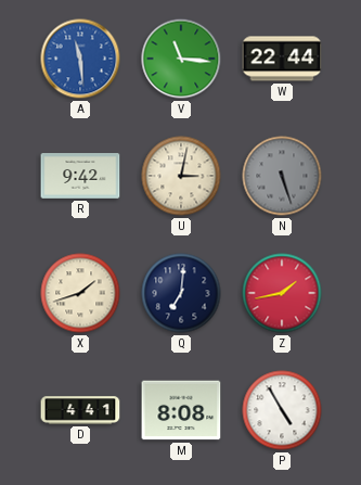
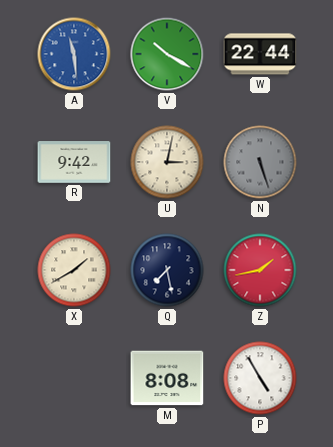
V: 11:16 -> 10:20 (167, 54)
X: 1:42 -> 1:40 (74, 270)
Q: 7:01 -> 7:28 (167, 270)
D: 4:41 -> none (80, 410)
